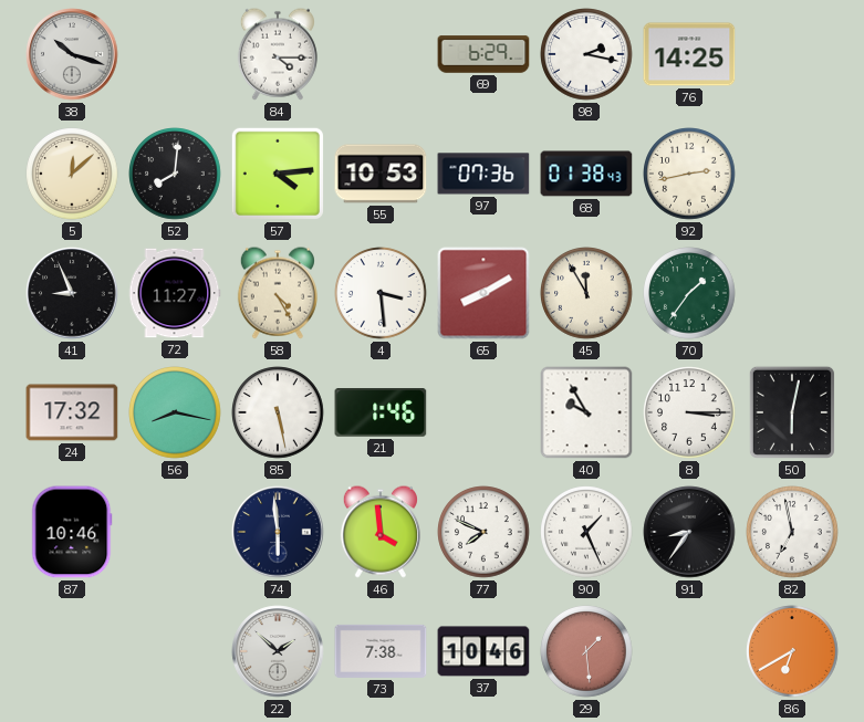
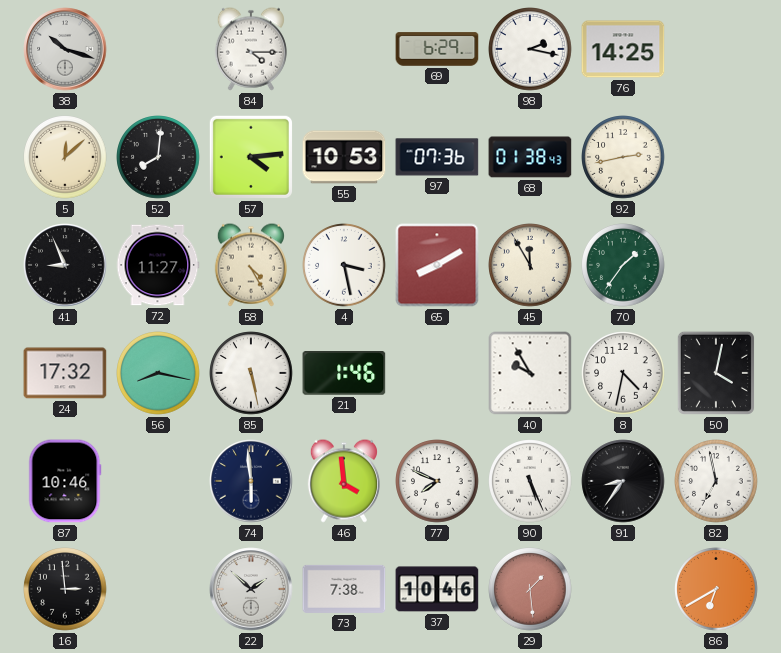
4: 3:29 -> 3:28 (344, 265)
8: 3:15 -> 4:32 (623, 373)
50: 6:02 -> 4:02 (716, 373)
90: 1:26 -> 5:26 (530, 481)
16: none -> 2:59 (65, 589)
